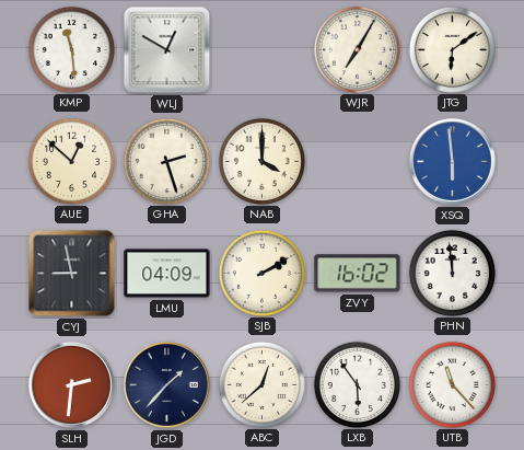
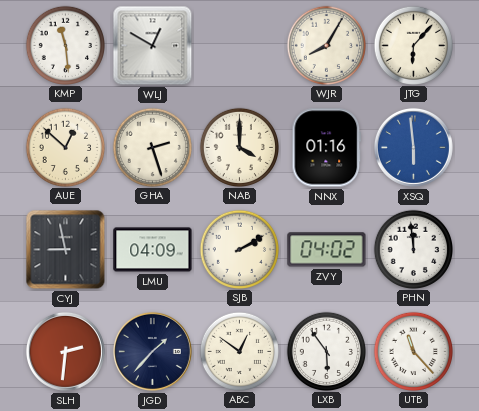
WJR: 7:05 -> 8:05 (326, 45)
JTG: 6:09 -> 6:07 (413, 45)
NNX: none -> 01:16 (327, 148)
ZVY: 16:02 -> 04:02 (327, 250)
ABC: 12:38 -> 12:51 (239, 351)
